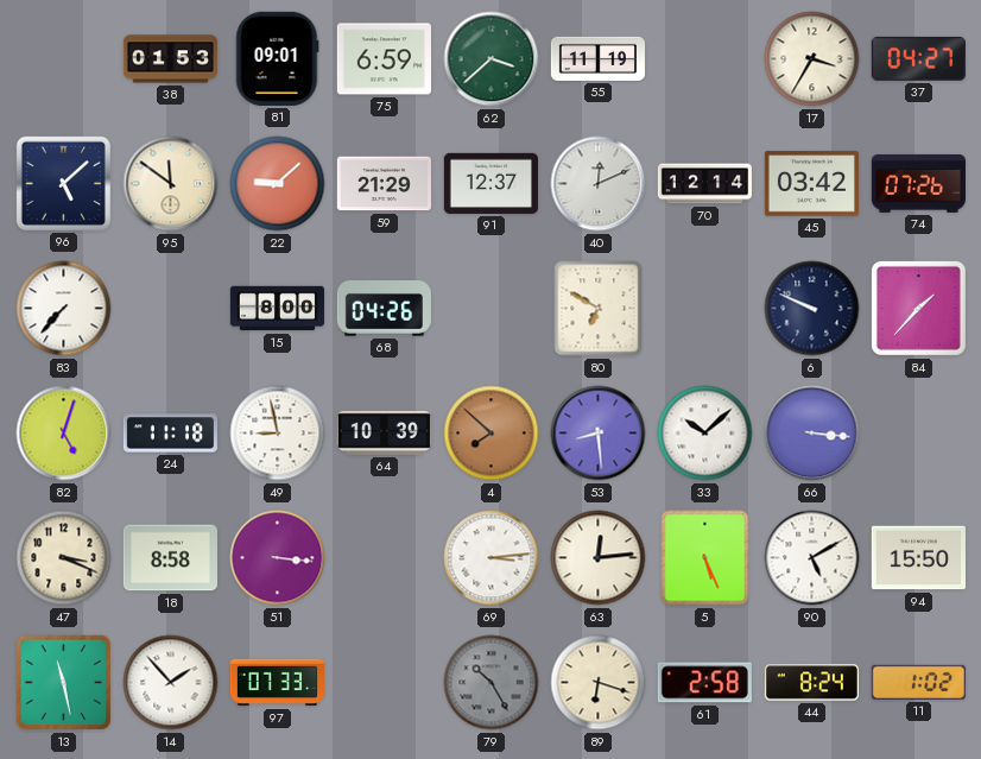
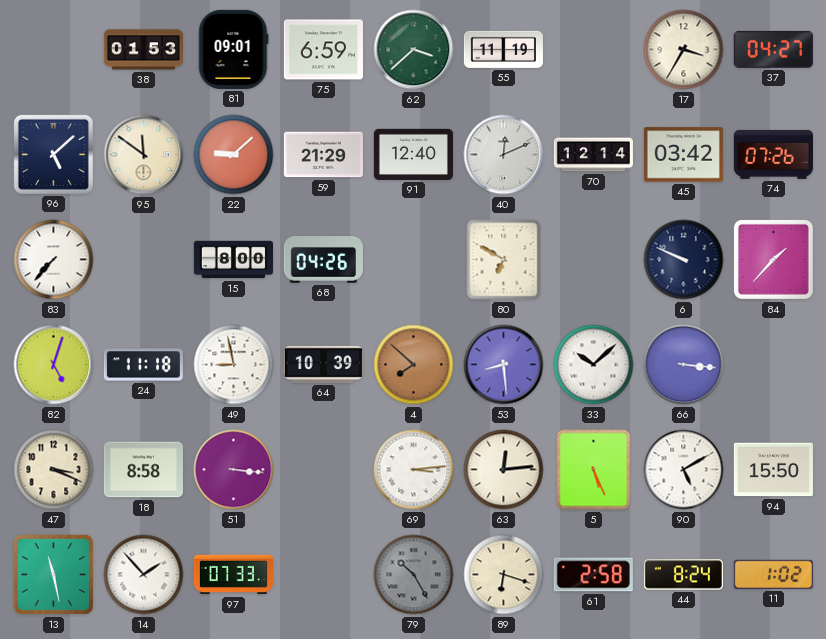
91: 12:37 -> 12:40 (413, 154)
